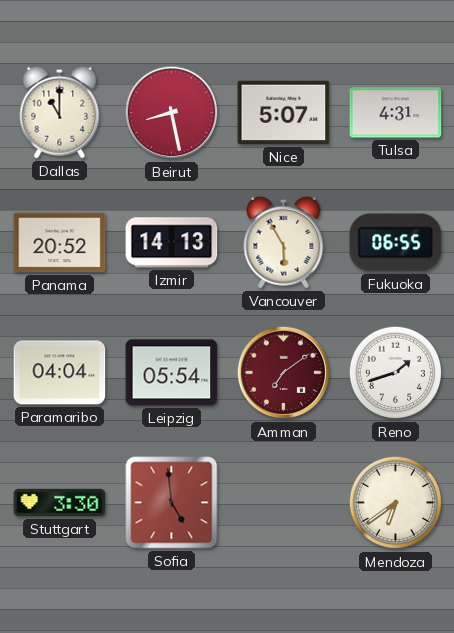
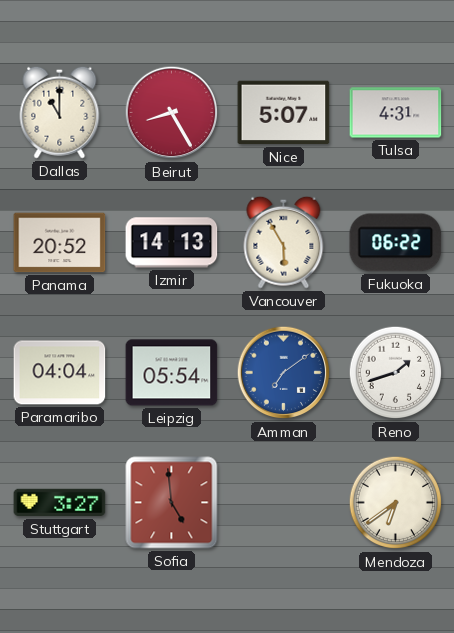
Beirut: 8:28 -> 8:25 (172, 113)
Fukuoka: 06:55 -> 06:22 (396, 243)
Amman dial: burgundy -> blue (284, 373)
Stuttgart: 3:30 -> 3:27 (60, 503)
